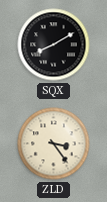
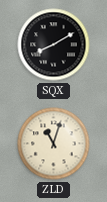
ZLD: 3:24 -> 11:03 (54, 144)
